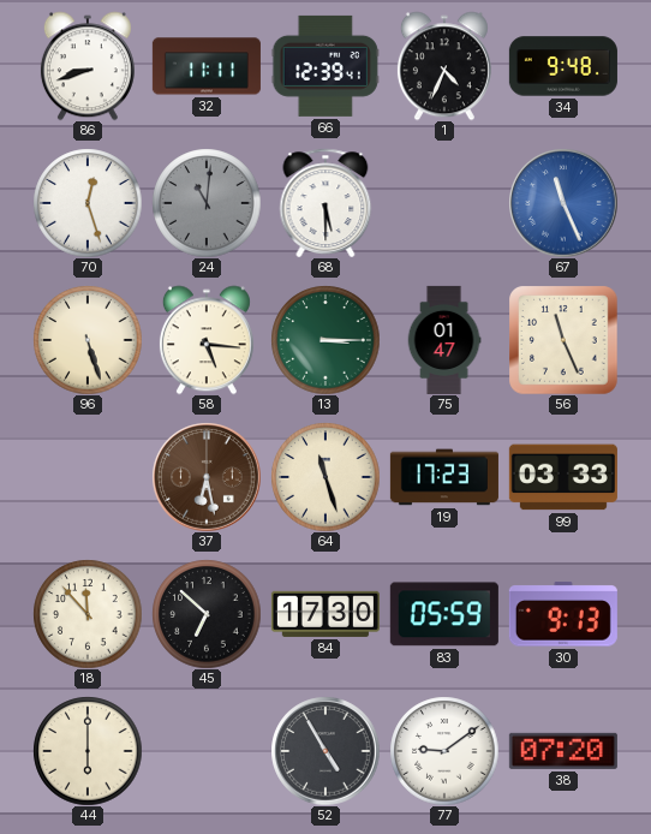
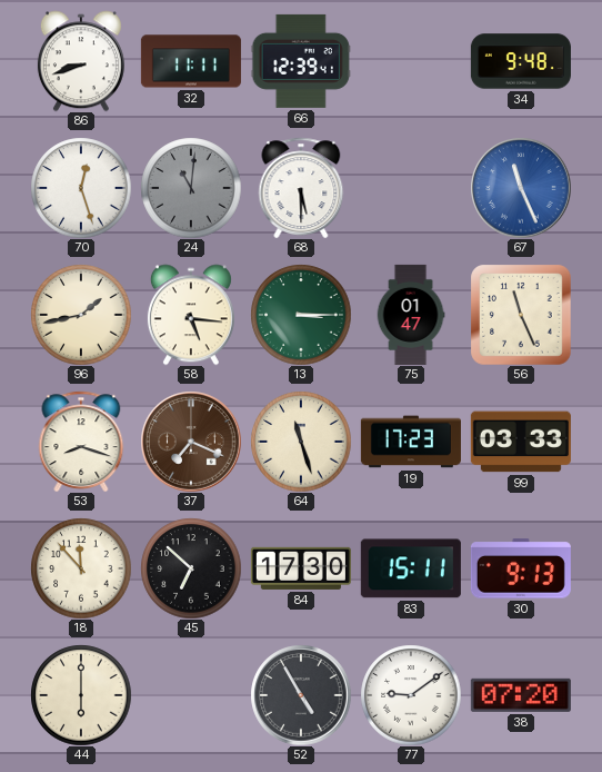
1: 4:34 -> none (444, 66)
96: 5:27 -> 1:43 (81, 315)
53: none -> 8:18 (81, 442)
37: 6:28 -> 7:19 (191, 442)
83: 05:59 -> 15:11 (411, 568)
